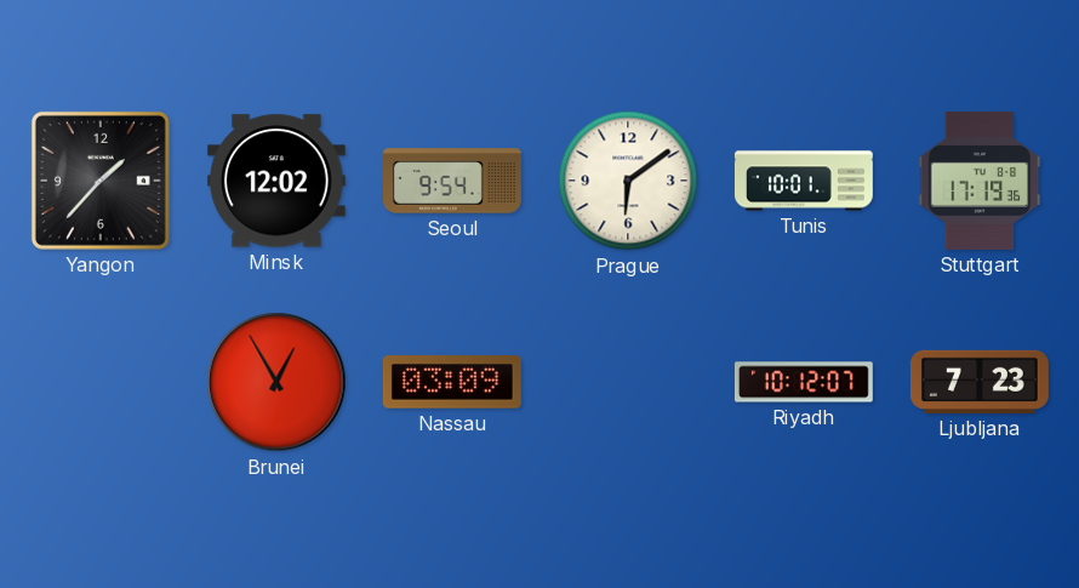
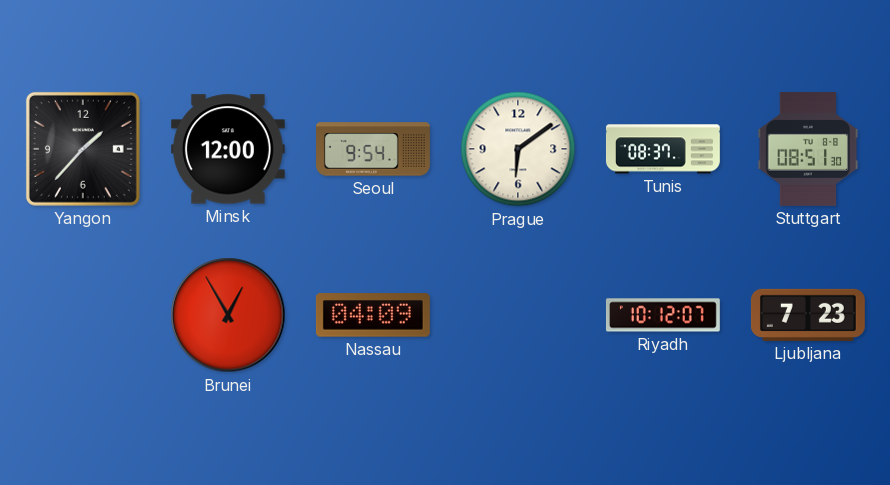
Minsk: 12:02 -> 12:00 (228, 149)
Tunis: 10:01 -> 08:37 (663, 149)
Stuttgart: 17:19 -> 08:51 (808, 149)
Nassau: 03:09 -> 04:09 (373, 315)
